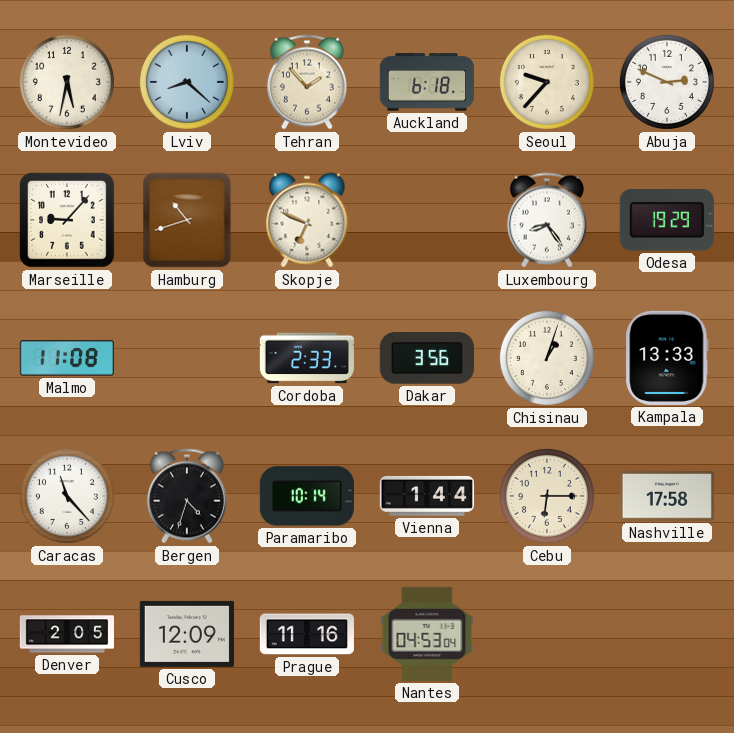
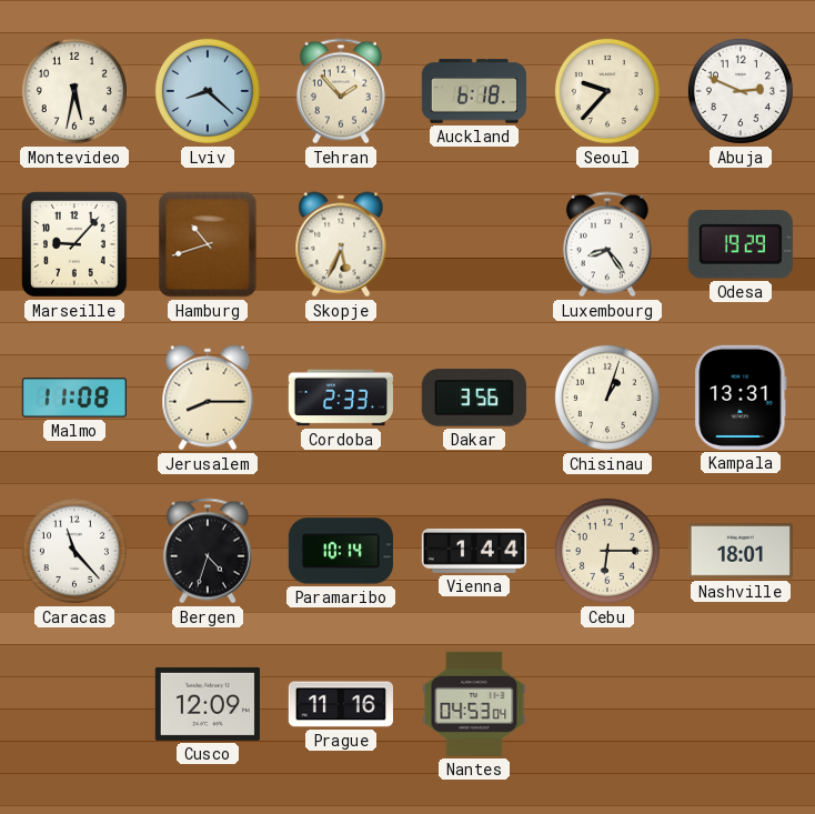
Skopje: 6:49 -> 5:34 (341, 244)
Jerusalem: none -> 8:15 (208, 398)
Kampala: 13:33 -> 13:31 (741, 398)
Nashville: 17:58 -> 18:01 (741, 551)
Denver: 2:05 -> none (66, 634)
